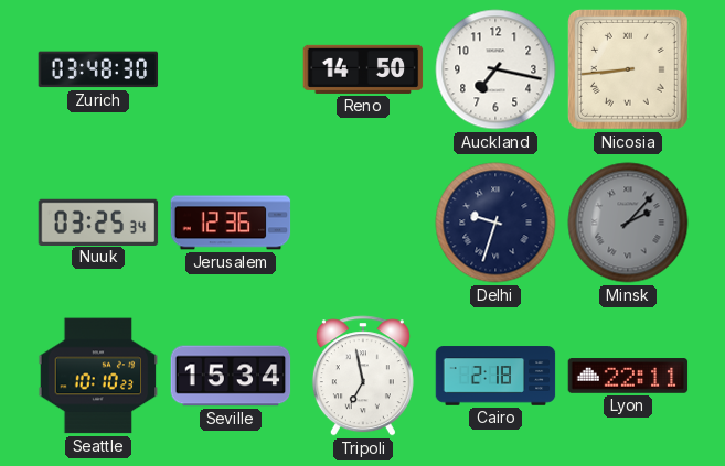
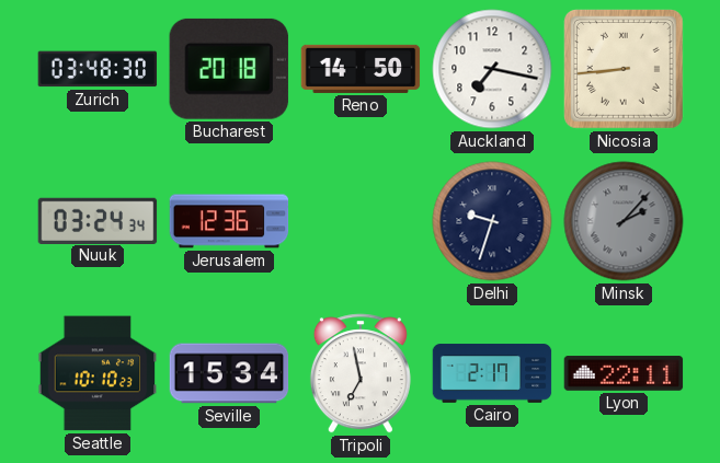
Bucharest: none -> 20:18 (229, 69)
Nuuk: 03:25 -> 03:24 (98, 220)
Cairo: 2:18 -> 2:17 (492, 373)
